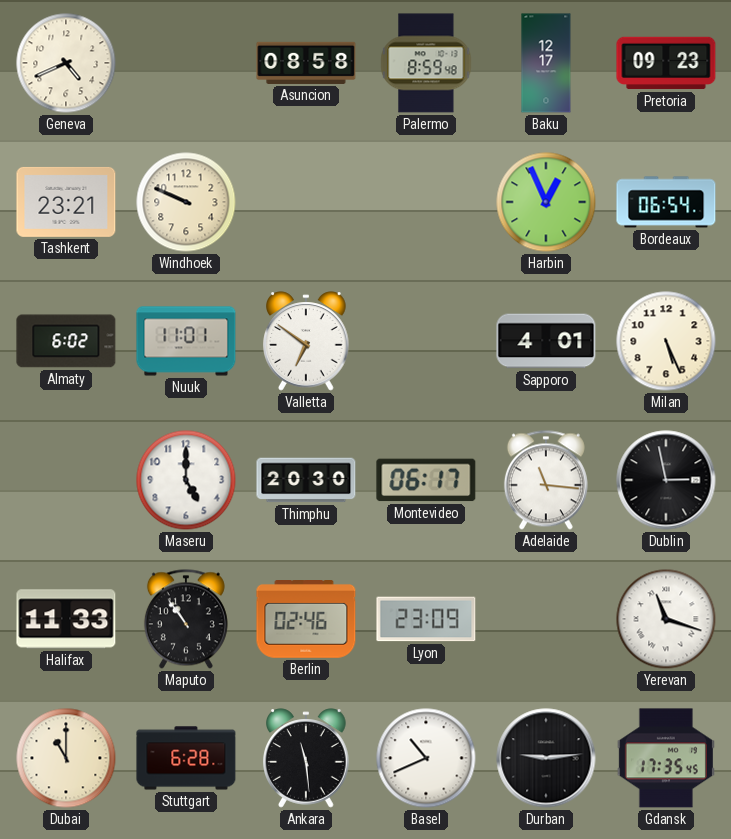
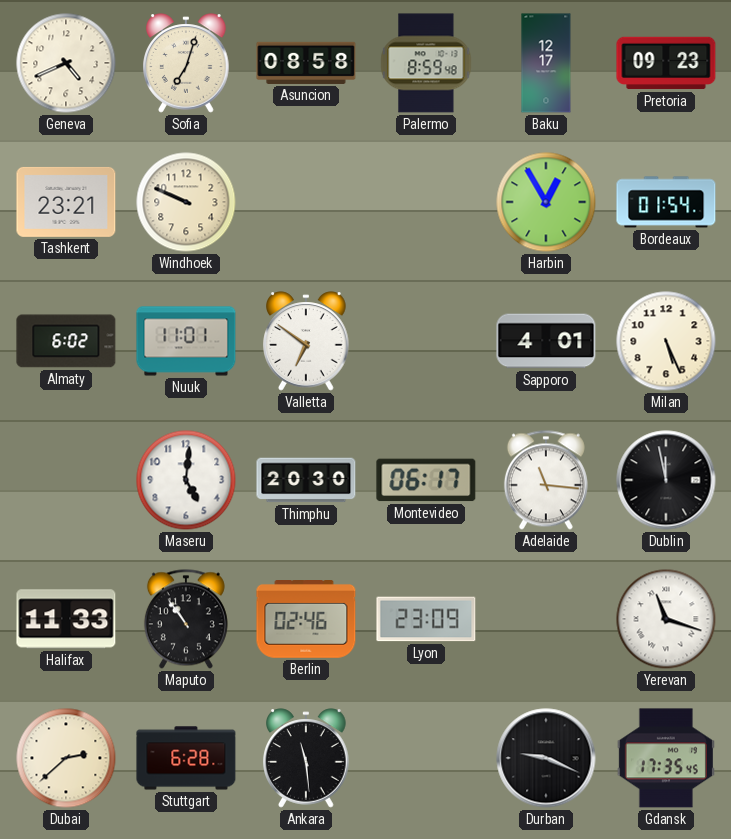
Sofia: none -> 7:03 (186, 63)
Harbin: 12:56 -> 12:55 (546, 202)
Bordeaux: 06:54 -> 01:54 (666, 202)
Maseru: 5:00 -> 5:01 (186, 480)
Dublin: 2:58 -> 11:58 (666, 480)
Dubai: 11:00 -> 2:38 (66, 758)
Basel: 10:41 -> none (426, 758)
Durban: 9:14 -> 9:19 (546, 758)
